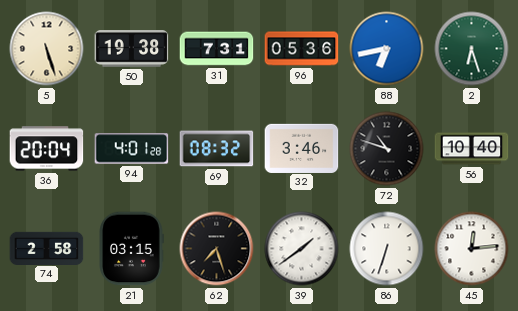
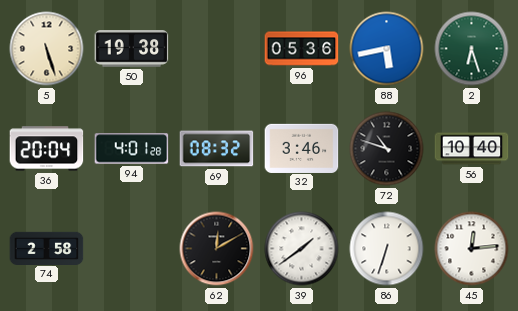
31: 7:31 -> none (217, 49)
88: 6:43 -> 5:43 (387, 49)
21: 03:15 -> none (131, 249)
62: 7:27 -> 12:10 (217, 249)
